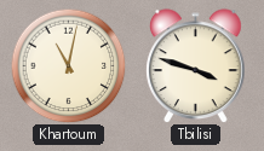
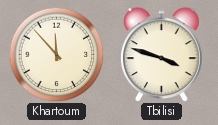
Khartoum: 11:02 -> 11:53 (56, 54)
